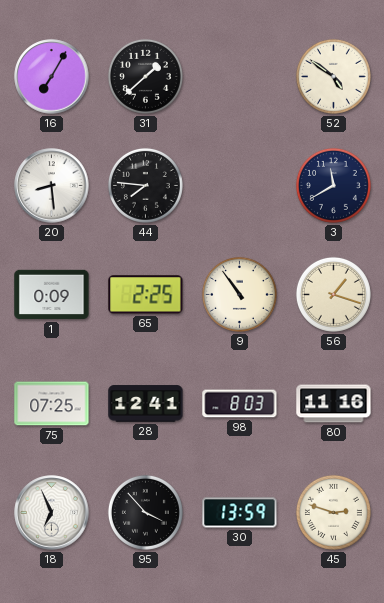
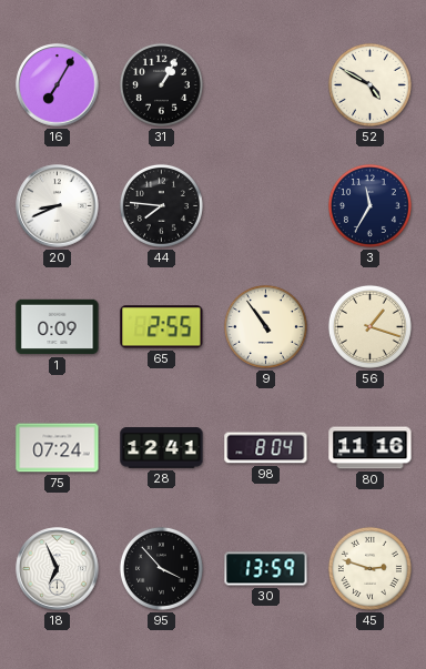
31: 1:38 -> 1:05 (161, 84)
52: 4:51 -> 4:50 (369, 84)
20: 8:29 -> 8:41 (58, 206)
3: 11:40 -> 11:35 (369, 205)
65: 2:25 -> 2:55 (162, 327)
75: 07:25 -> 07:24 (58, 448)
98: 8:03 -> 8:04 (266, 448)
